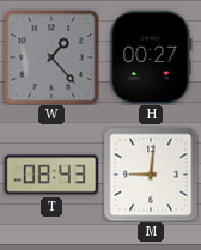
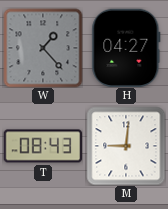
H: 00:27 -> 04:27 (126, 48)
